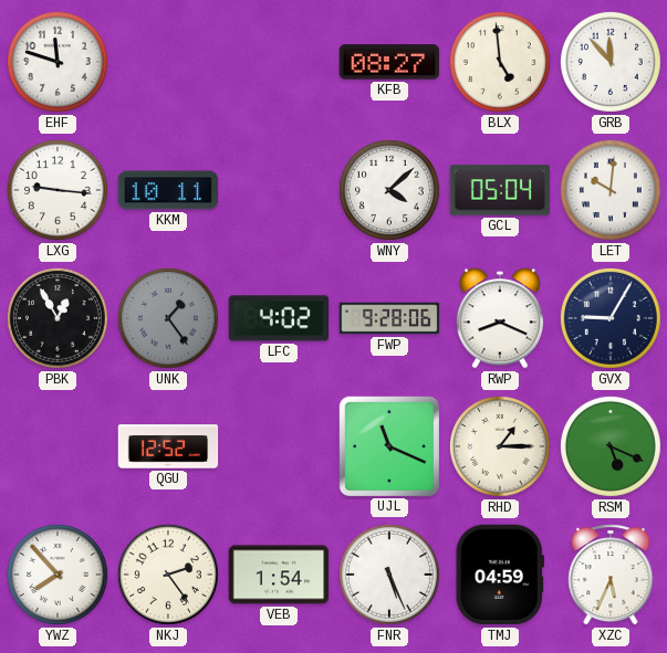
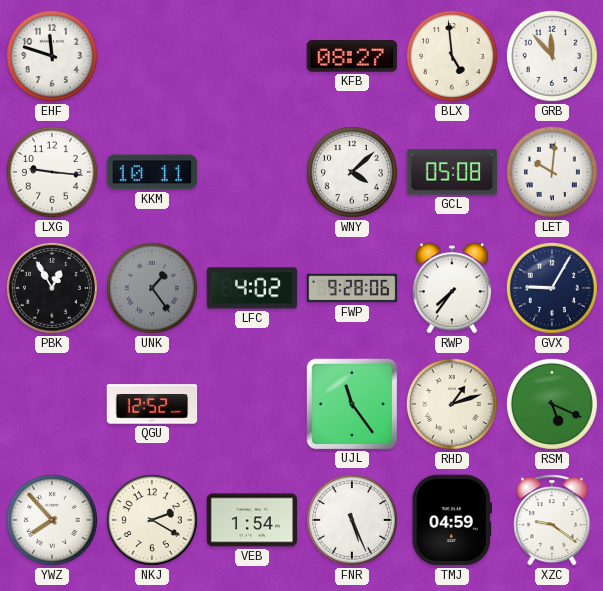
GCL: 05:04 -> 05:08 (452, 172)
RWP: 8:19 -> 7:36 (452, 288)
UJL: 11:19 -> 11:24 (351, 403)
RHD: 1:15 -> 1:12 (452, 404)
NKJ: 2:24 -> 2:20 (152, 520)
XZC: 5:34 -> 9:21 (552, 520)
